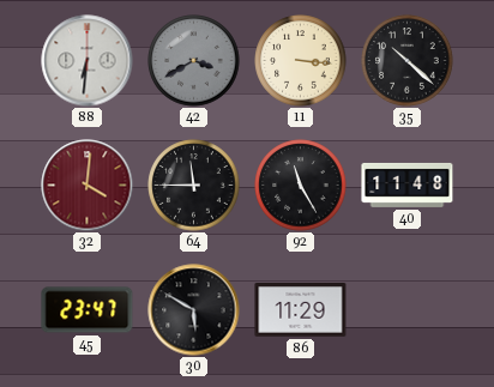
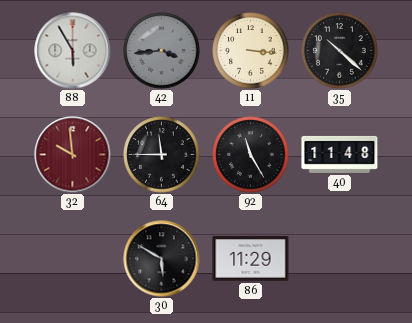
88: 6:31 -> 5:55 (73, 51)
42: 3:40 -> 3:44 (162, 51)
32: 4:01 -> 9:59 (73, 155)
45: 23:47 -> none (88, 310)
